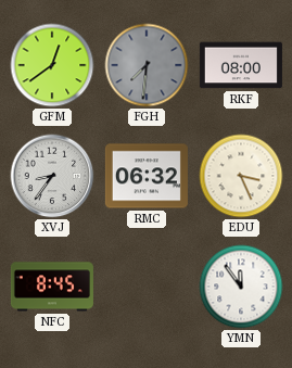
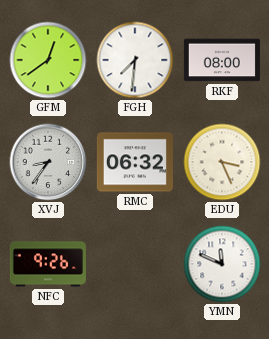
FGH dial: grey -> white (135, 60)
NFC: 8:45 -> 9:26 (48, 264)
YMN: 11:54 -> 11:49 (222, 264)
